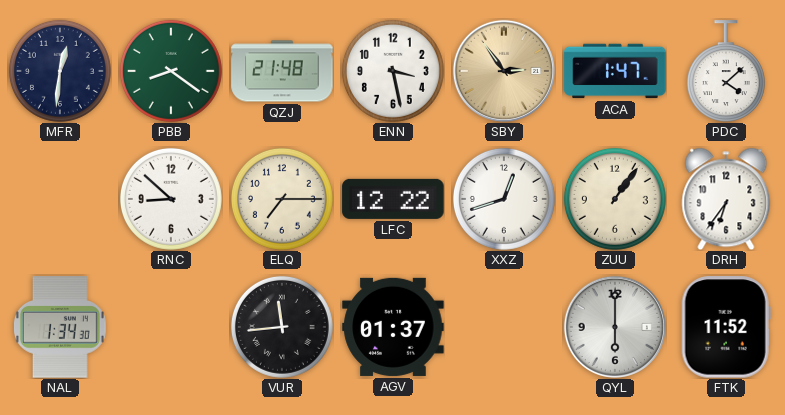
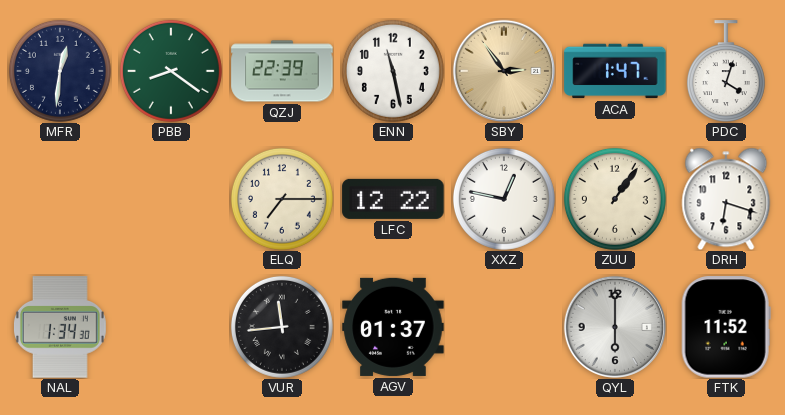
QZJ: 21:48 -> 22:39 (282, 71)
ENN: 3:28 -> 11:28 (393, 71)
PDC: 4:08 -> 4:03 (726, 71)
RNC: 8:52 -> none (171, 199)
XXZ: 12:42 -> 12:47 (504, 199)
DRH: 6:36 -> 6:18 (726, 199)
